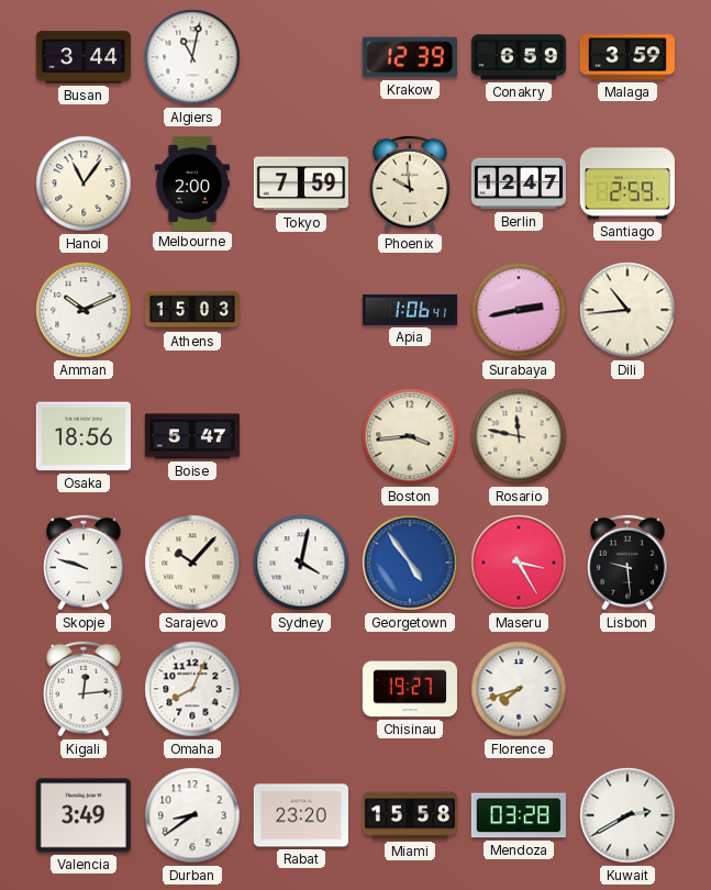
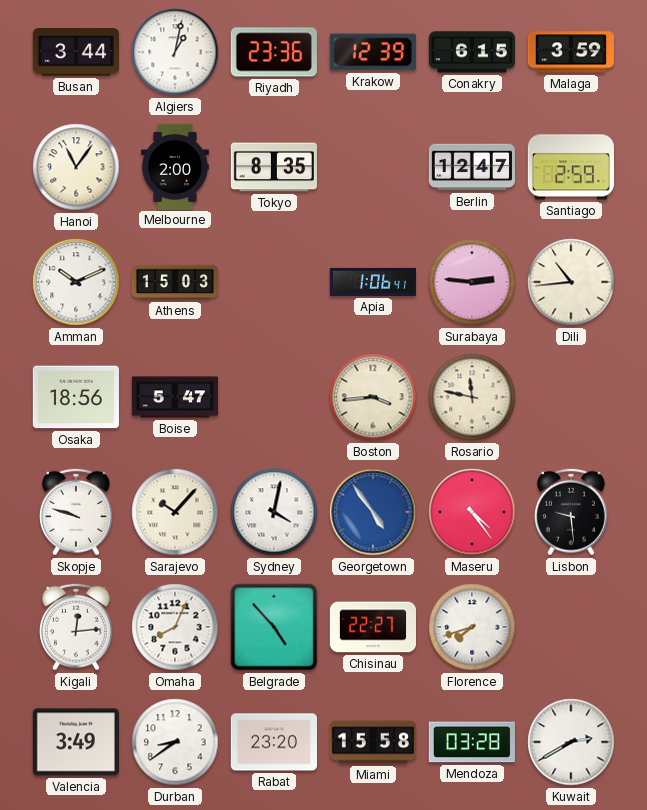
Algiers: 11:02 -> 1:02 (175, 52)
Riyadh: none -> 23:36 (274, 52)
Conakry: 6:59 -> 6:15 (472, 52)
Tokyo: 7:59 -> 8:35 (274, 167)
Phoenix: 9:59 -> none (411, 183)
Surabaya: 2:43 -> 2:46 (472, 282)
Maseru: 3:25 -> 4:24 (472, 512)
Belgrade: none -> 4:53 (274, 627)
Chisinau: 19:27 -> 22:27 (372, 627)
